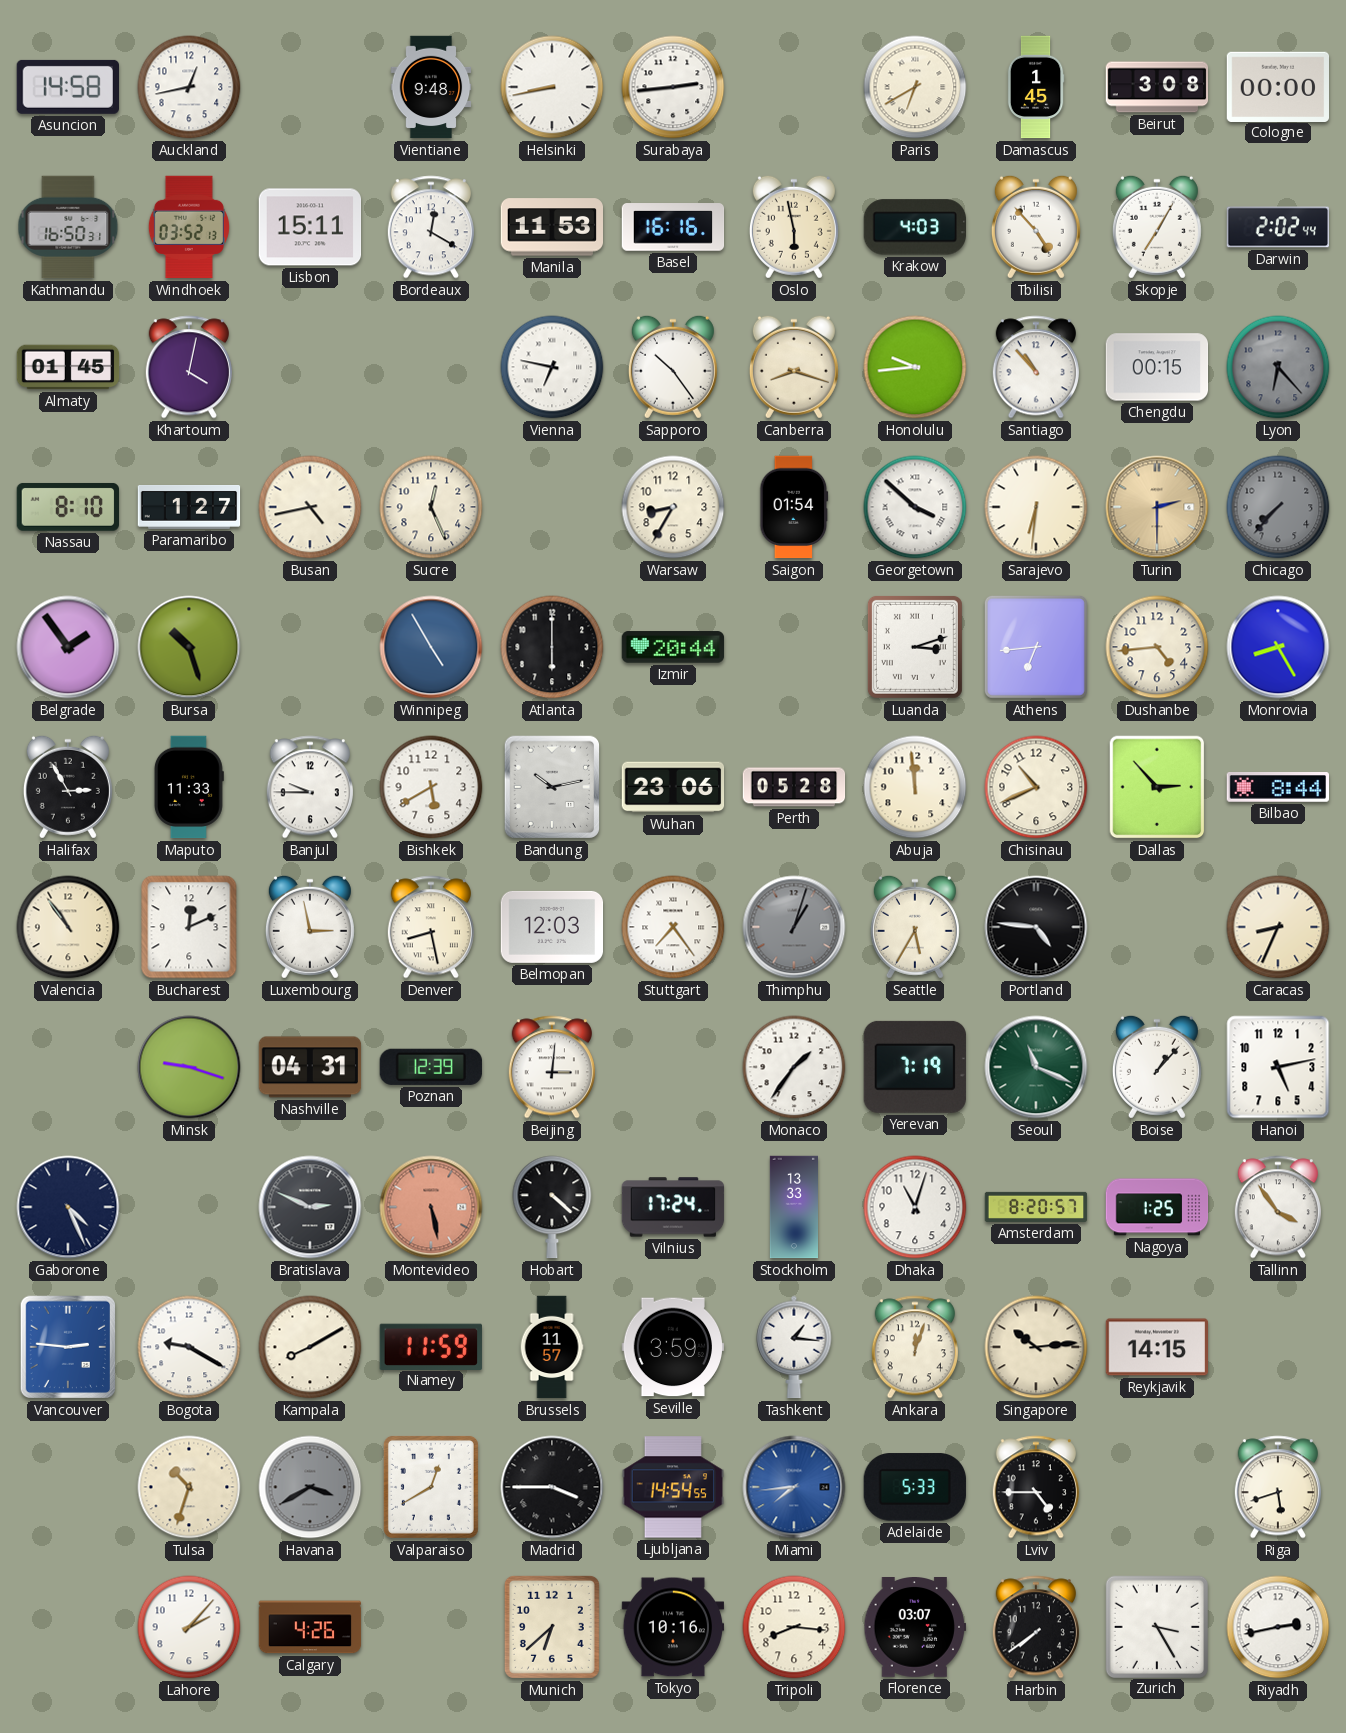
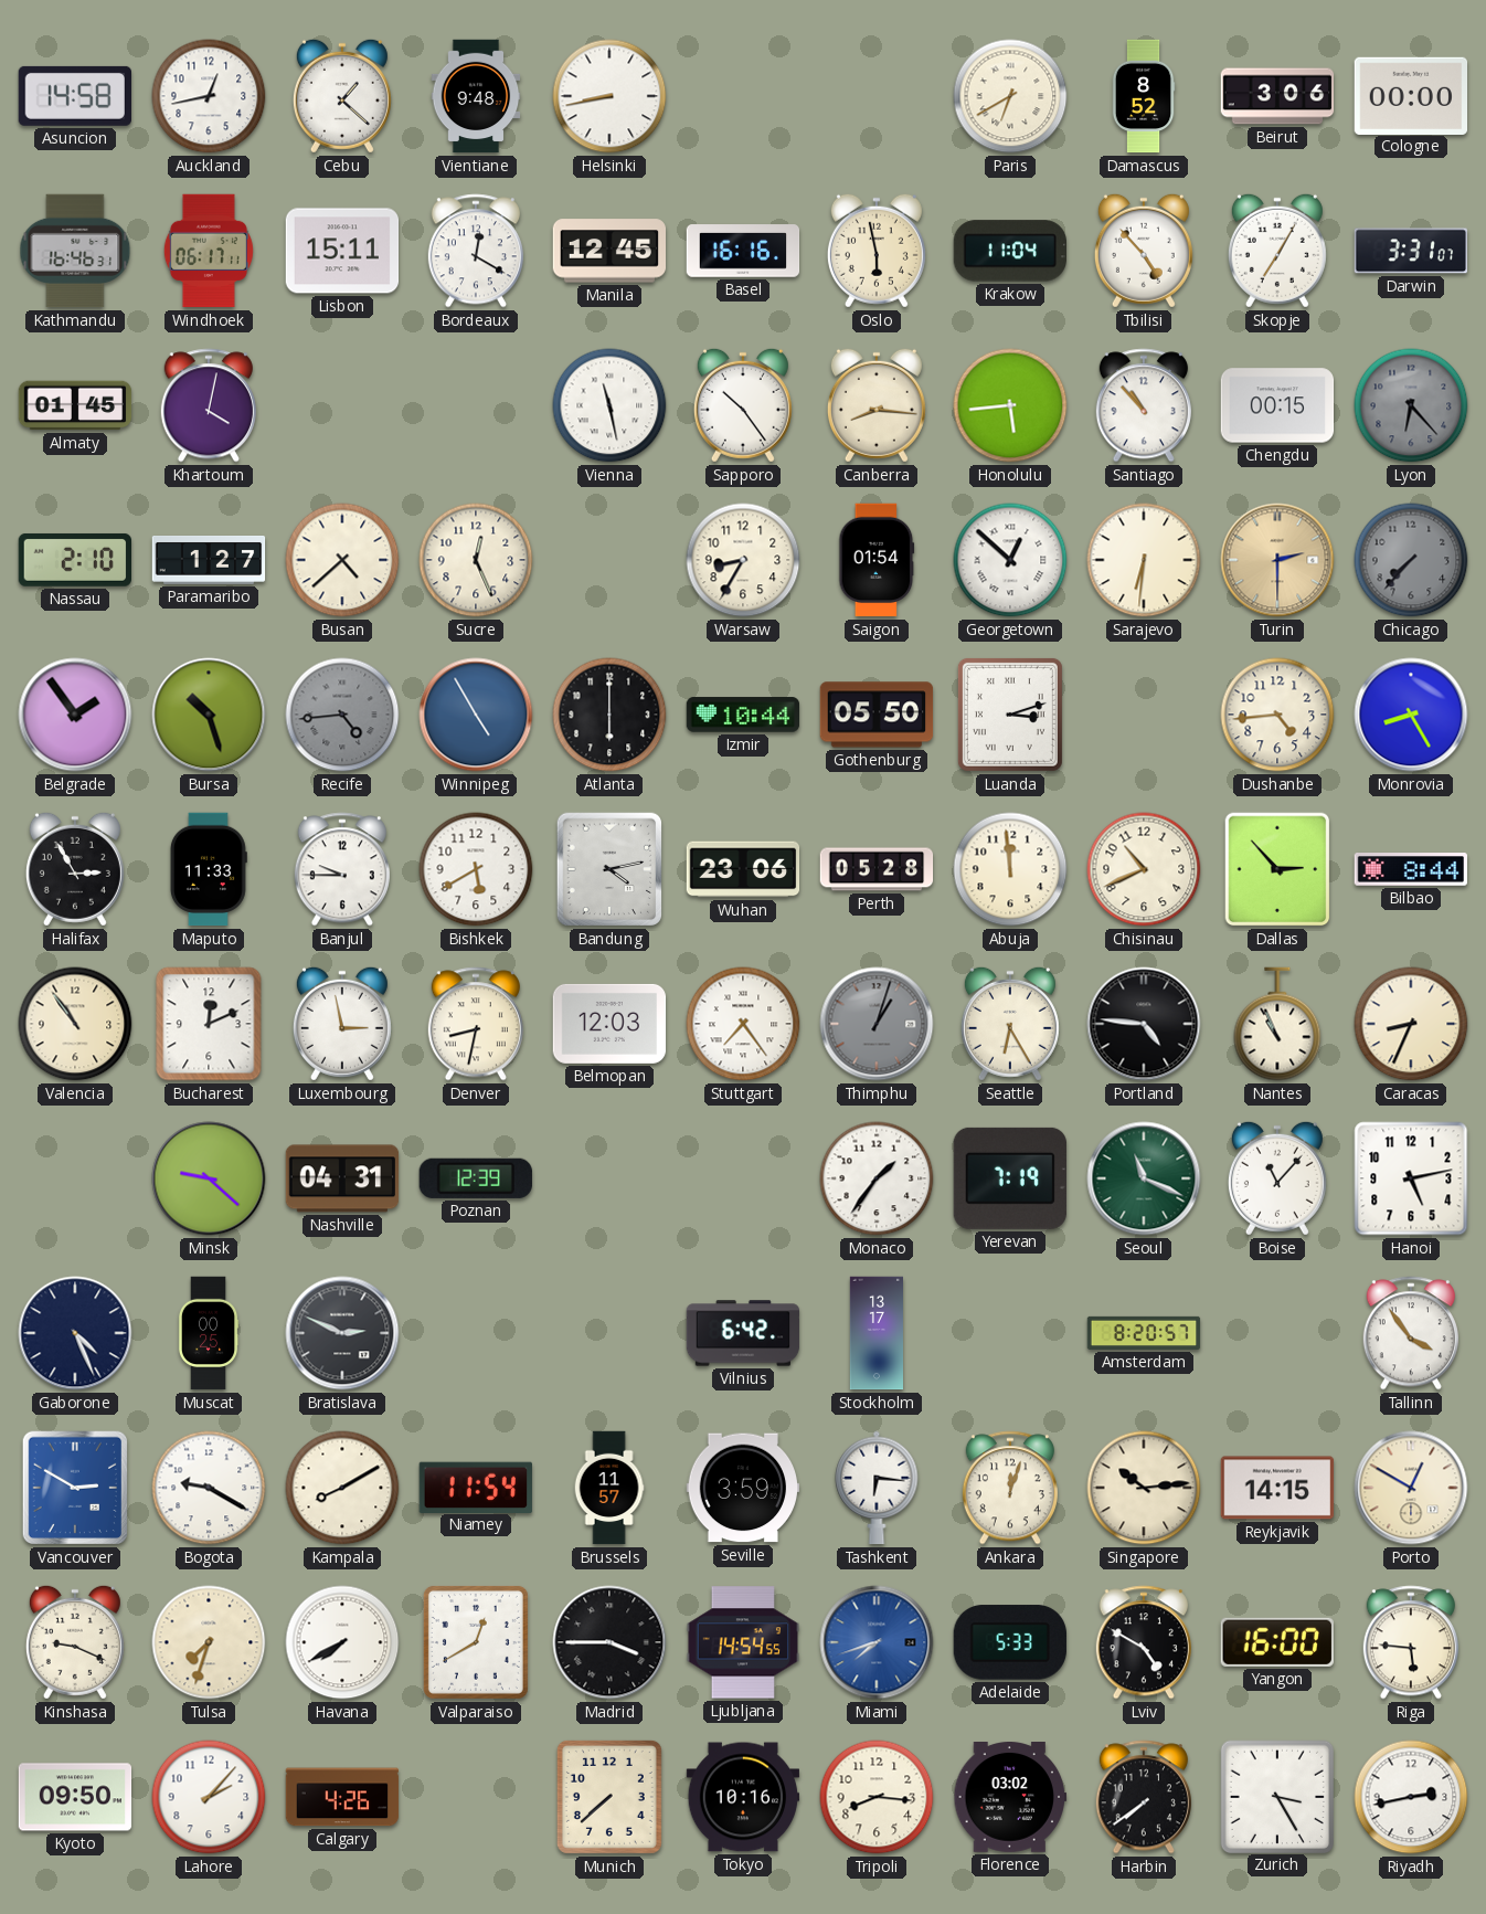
Cebu: none -> 1:22 (342, 96)
Surabaya: 2:44 -> none (673, 87)
Damascus: 1:45 -> 8:52 (1144, 96)
Beirut: 3:08 -> 3:06 (1277, 96)
Kathmandu: 16:50 -> 16:46 (75, 251)
Windhoek: 03:52 -> 06:17 (209, 251)
Manila: 11:53 -> 12:45 (609, 251)
Krakow: 4:03 -> 11:04 (1009, 251)
Darwin: 2:02 -> 3:31 (1411, 251)
Vienna: 6:47 -> 11:28 (609, 405)
Canberra: 8:18 -> 8:16 (877, 405)
Honolulu: 9:44 -> 5:44 (1010, 405)
Nassau: 8:10 -> 2:10 (74, 560)
Busan: 4:43 -> 4:38 (342, 560)
Georgetown: 3:52 -> 12:52 (1010, 560)
Recife: none -> 4:44 (342, 715)
Izmir: 20:44 -> 10:44 (743, 715)
Gothenburg: none -> 05:50 (877, 715)
Athens: 6:44 -> none (1036, 647)
Bandung: 10:13 -> 4:13 (608, 869)
Denver: 8:28 -> 8:32 (476, 1024)
Seattle: 5:35 -> 6:25 (1010, 1024)
Nantes: none -> 10:56 (1277, 1024)
Minsk: 9:18 -> 9:22 (209, 1178)
Beijing: 3:01 -> none (552, 1067)
Boise: 1:07 -> 11:07 (1277, 1178)
Muscat: none -> 00:25 (209, 1333)
Montevideo: 5:28 -> none (431, 1207)
Hobart: 4:22 -> none (552, 1207)
Vilnius: 17:24 -> 6:42 (743, 1333)
Stockholm: 13:33 -> 13:17 (875, 1333)
Dhaka: 11:03 -> none (915, 1207)
Nagoya: 1:25 -> none (1157, 1207)
Vancouver: 2:46 -> 2:50 (74, 1488)
Niamey: 11:59 -> 11:54 (476, 1487)
Tashkent: 1:16 -> 6:16 (877, 1488)
Porto: none -> 12:50 (1411, 1488)
Kinshasa: none -> 9:19 (75, 1642)
Tulsa: 10:33 -> 7:33 (209, 1642)
Havana: 3:40 -> 7:40 (342, 1642)
Havana dial: grey -> white (342, 1642)
Miami: 7:44 -> 7:42 (877, 1642)
Lviv: 4:45 -> 4:50 (1144, 1642)
Yangon: none -> 16:00 (1277, 1642)
Riga: 5:42 -> 5:46 (1411, 1642)
Kyoto: none -> 09:50 (75, 1797)
Munich: 6:38 -> 7:38 (609, 1797)
Florence: 03:07 -> 03:02 (1010, 1798)
